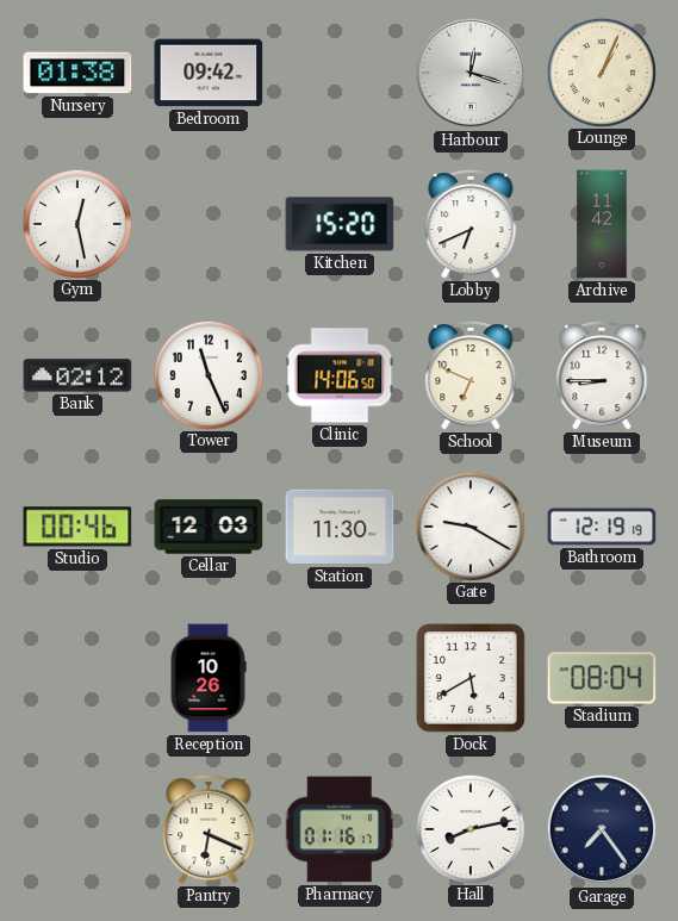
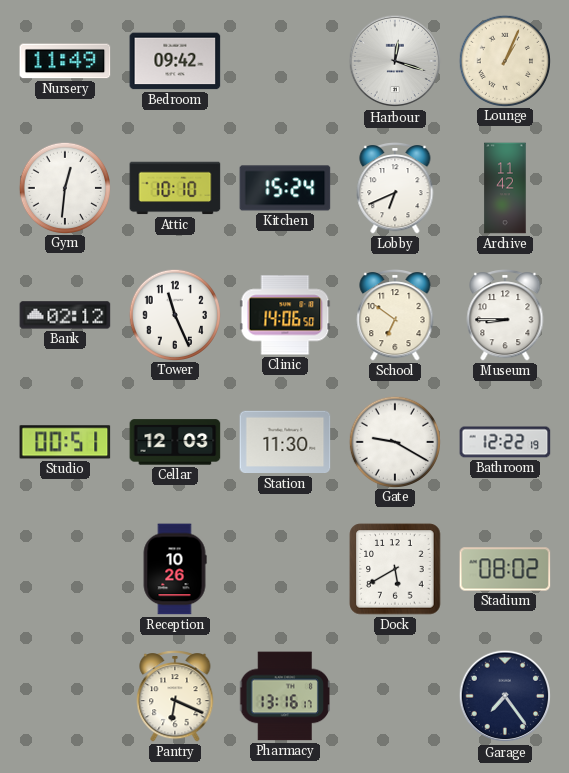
Nursery: 01:38 -> 11:49 (65, 61)
Gym: 12:28 -> 12:31 (64, 187)
Attic: none -> 10:10 (175, 188)
Kitchen: 15:20 -> 15:24 (285, 188)
School: 6:49 -> 6:51 (395, 316)
Studio: 00:46 -> 00:51 (65, 442)
Bathroom: 12:19 -> 12:22 (505, 442)
Stadium: 08:04 -> 08:02 (505, 569)
Pharmacy: 01:16 -> 13:16 (285, 696)
Hall: 8:13 -> none (469, 828)
